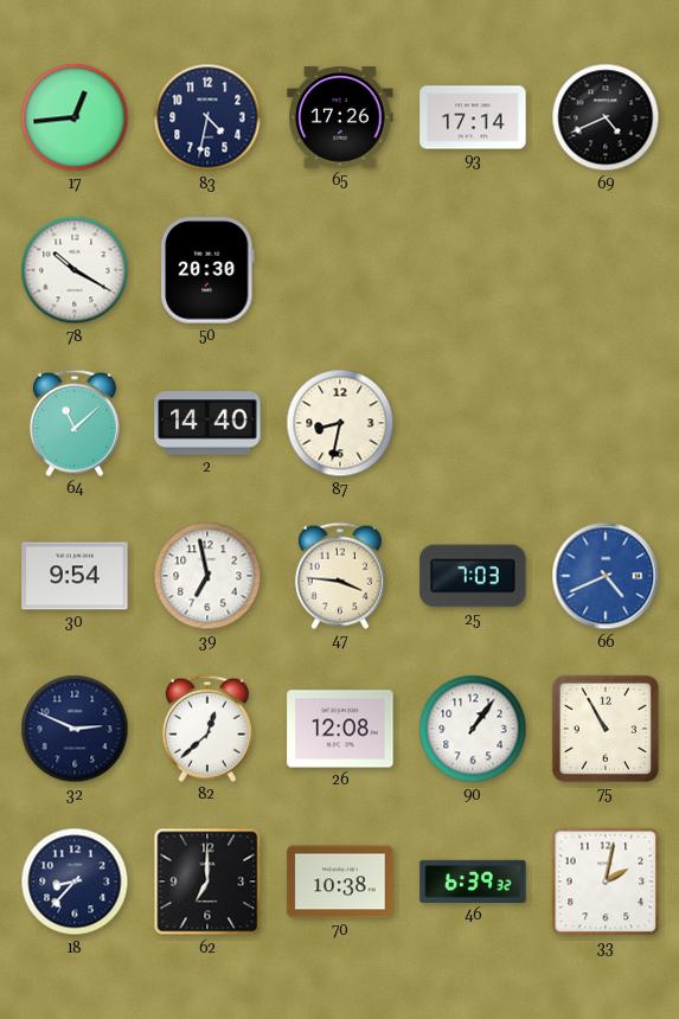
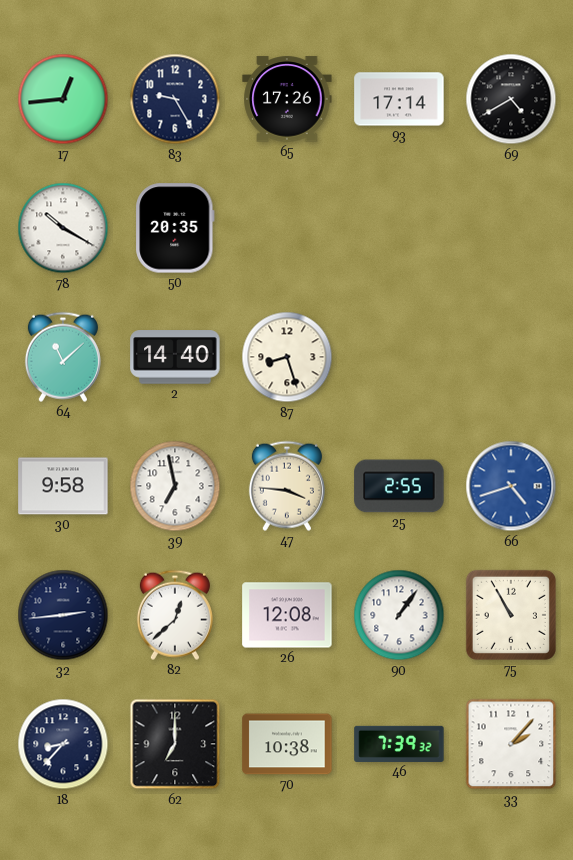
83: 4:32 -> 9:25 (175, 99)
69: 4:41 -> 4:40 (511, 99)
50: 20:30 -> 20:35 (175, 228)
87: 8:32 -> 8:27 (287, 357)
30: 9:54 -> 9:58 (63, 486)
25: 7:03 -> 2:55 (399, 486)
66: 4:41 -> 4:42 (511, 486)
32: 2:49 -> 2:44 (63, 615)
46: 6:39 -> 7:39 (399, 744)
33: 2:02 -> 2:07 (511, 744)
